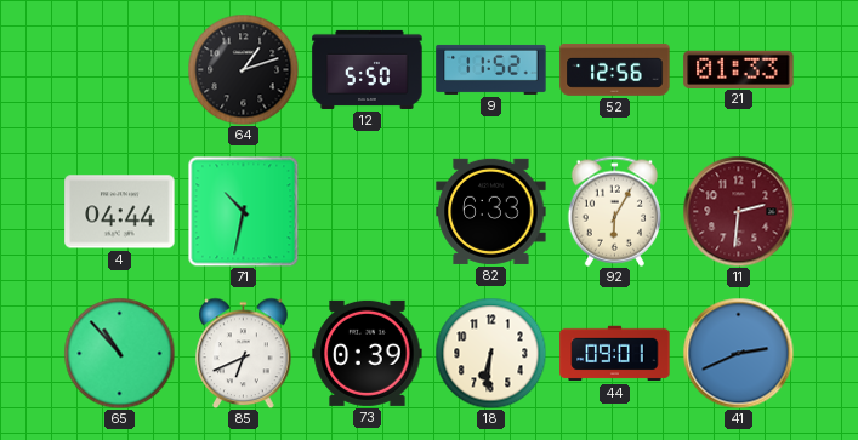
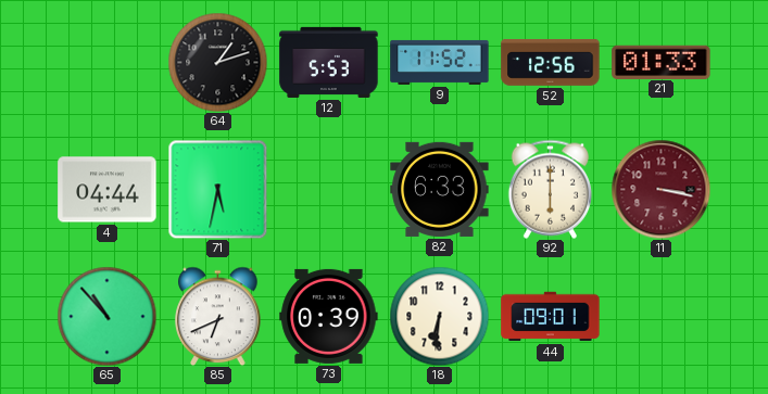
12: 5:50 -> 5:53 (329, 62)
71: 10:32 -> 5:32 (217, 189)
92: 6:05 -> 6:00 (550, 189)
11: 2:31 -> 3:17 (660, 189)
41: 2:41 -> none (738, 353)
